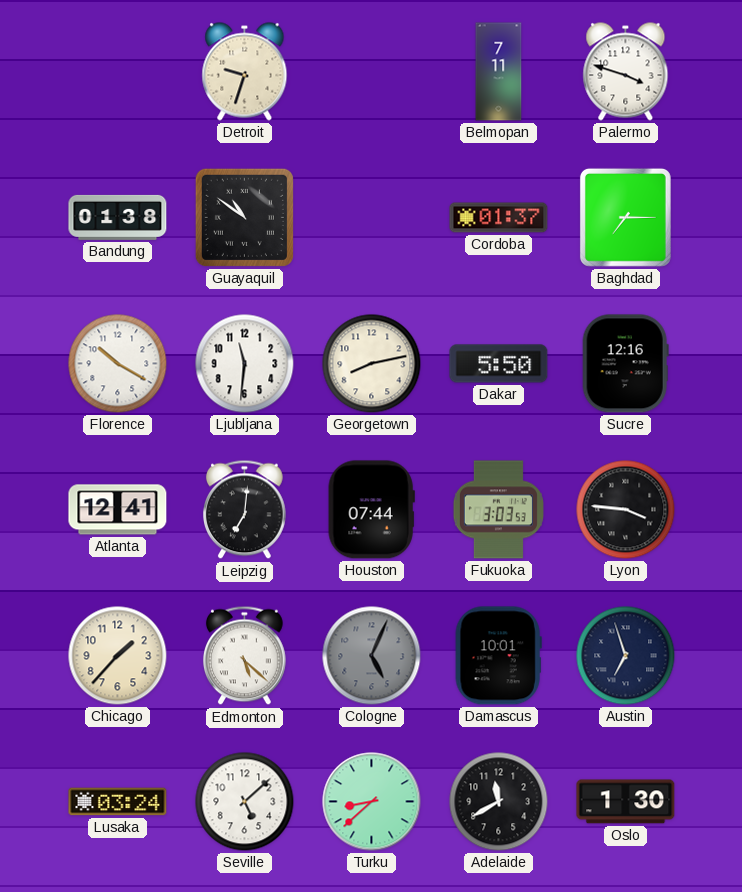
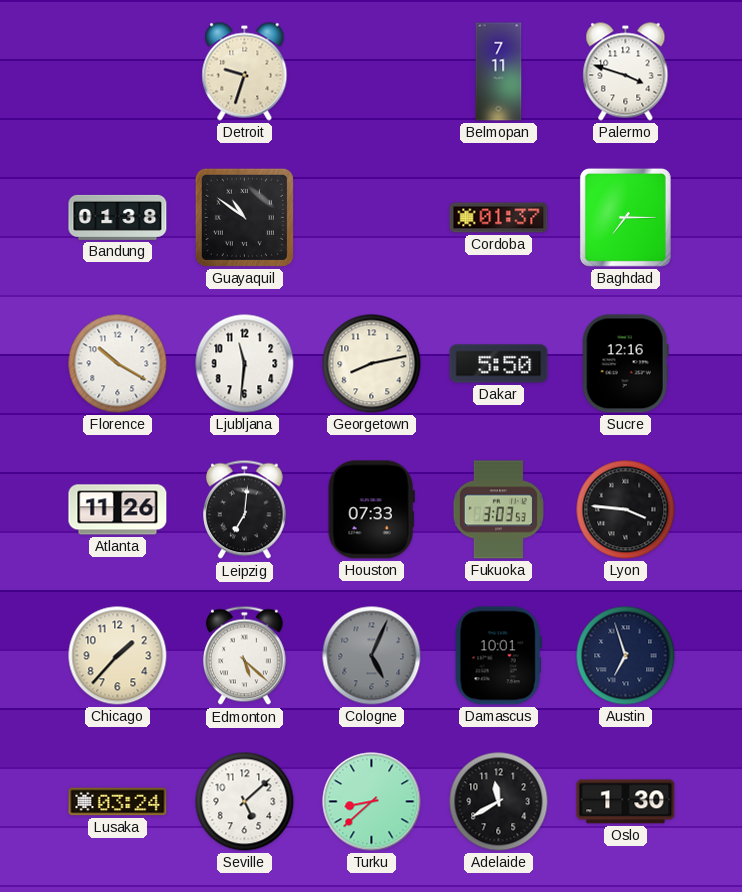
Atlanta: 12:41 -> 11:26 (118, 510)
Houston: 07:44 -> 07:33 (371, 510)
